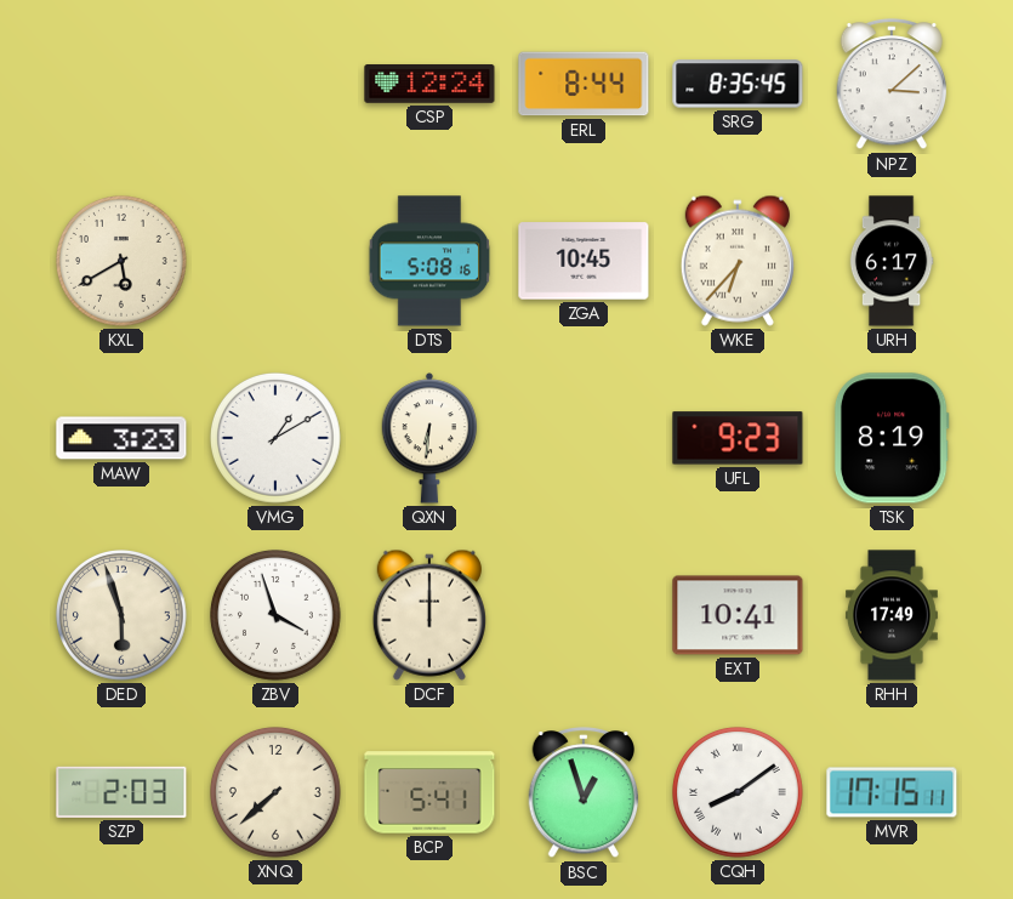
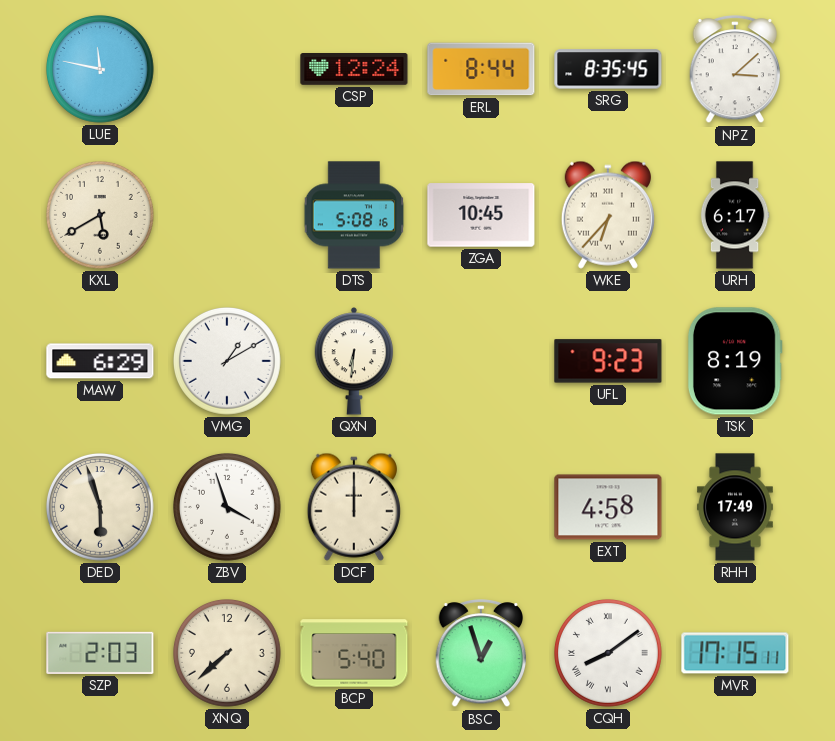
LUE: none -> 11:47 (101, 70)
MAW: 3:23 -> 6:29 (100, 361)
EXT: 10:41 -> 4:58 (608, 507)
BCP: 5:41 -> 5:40 (354, 653)
